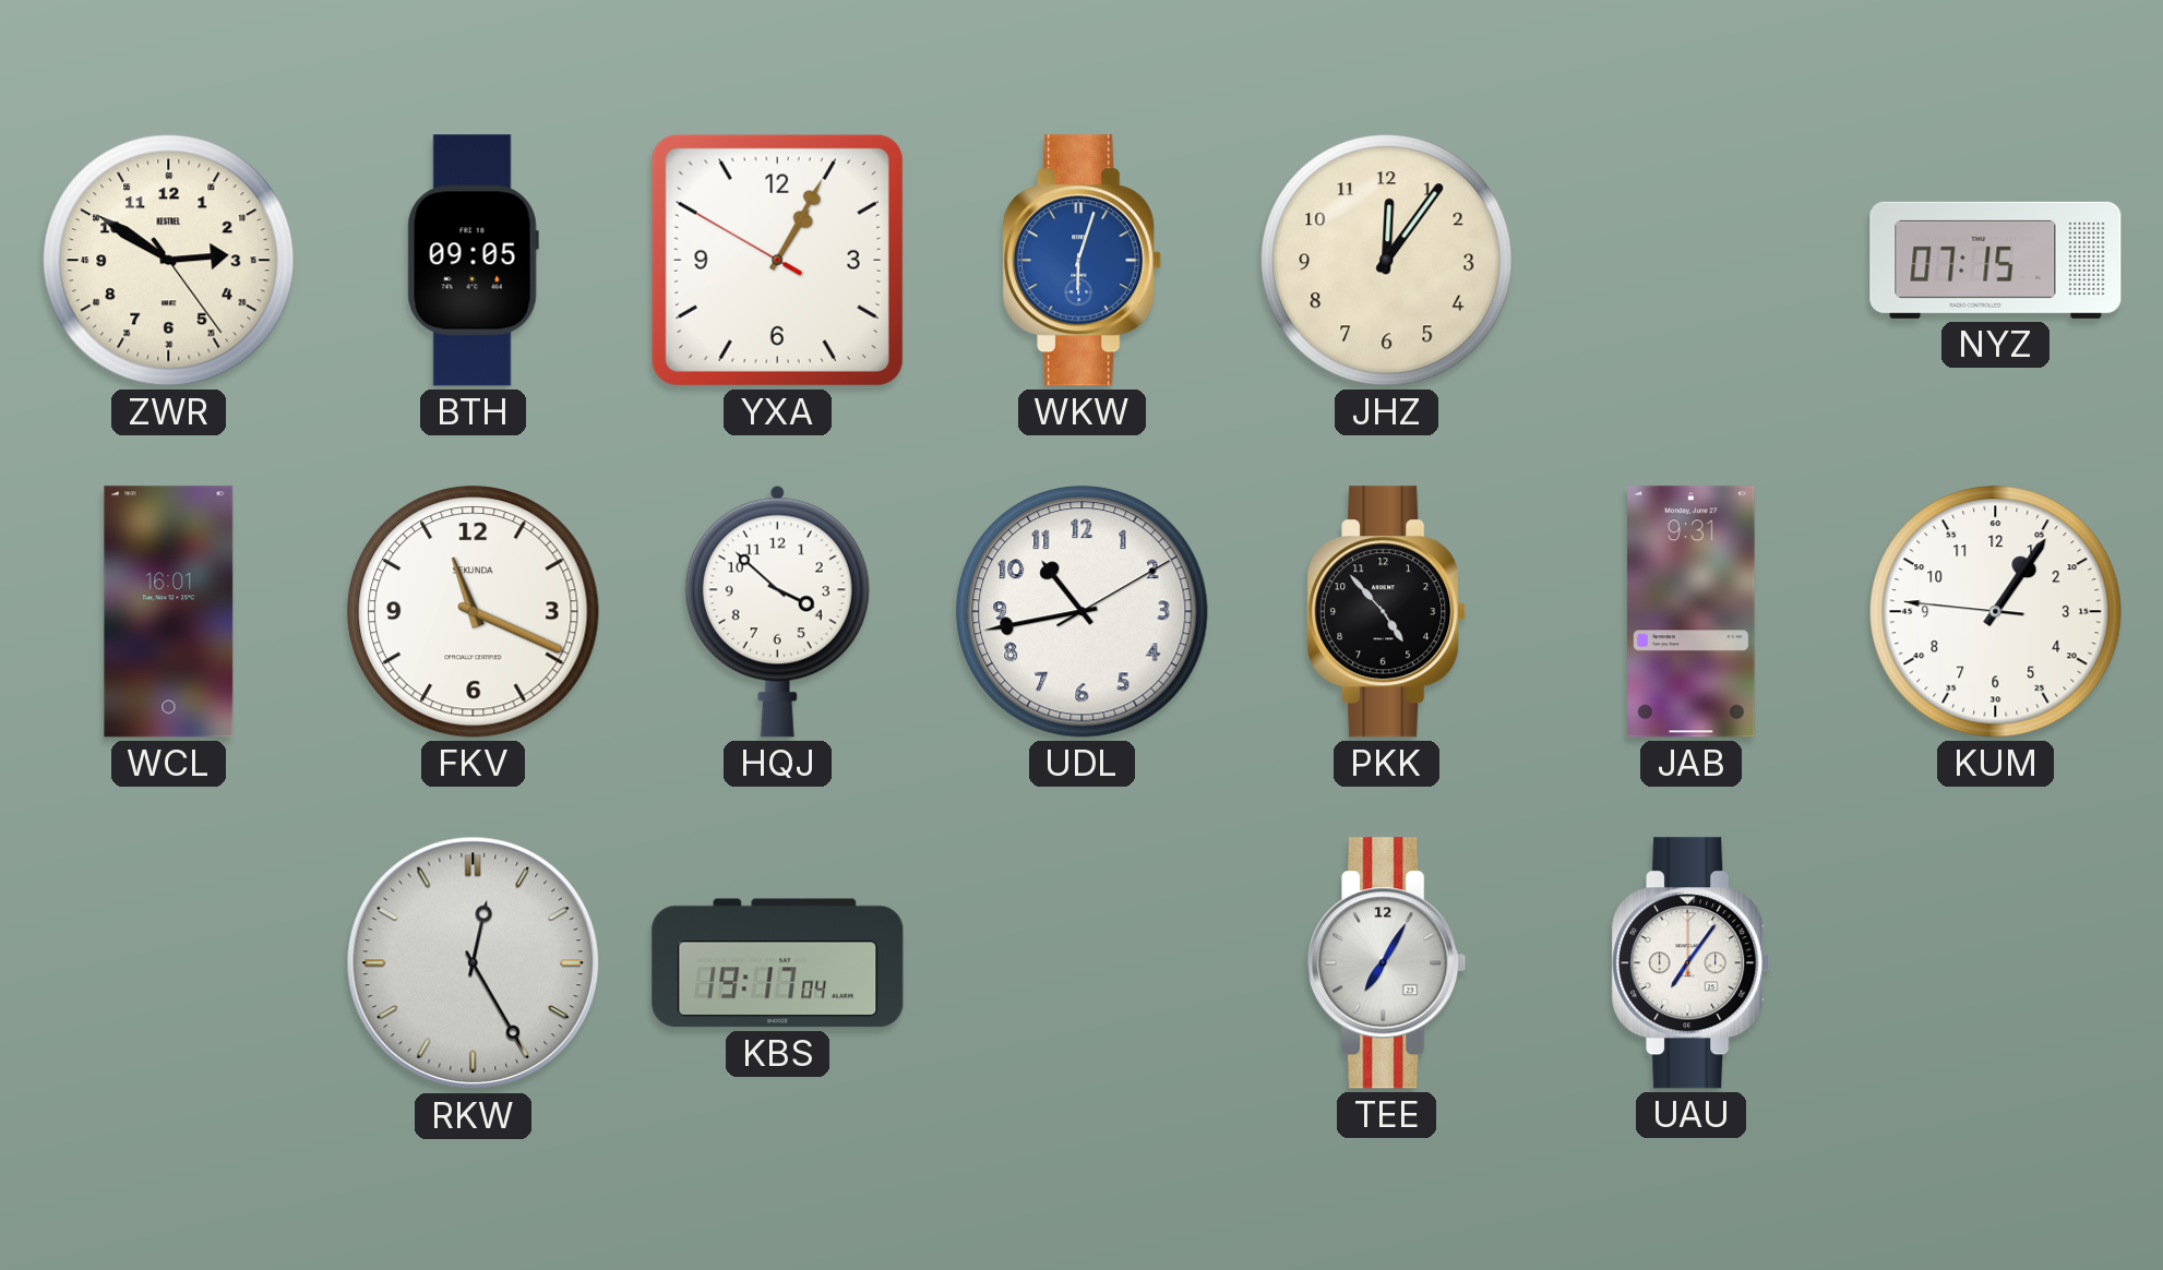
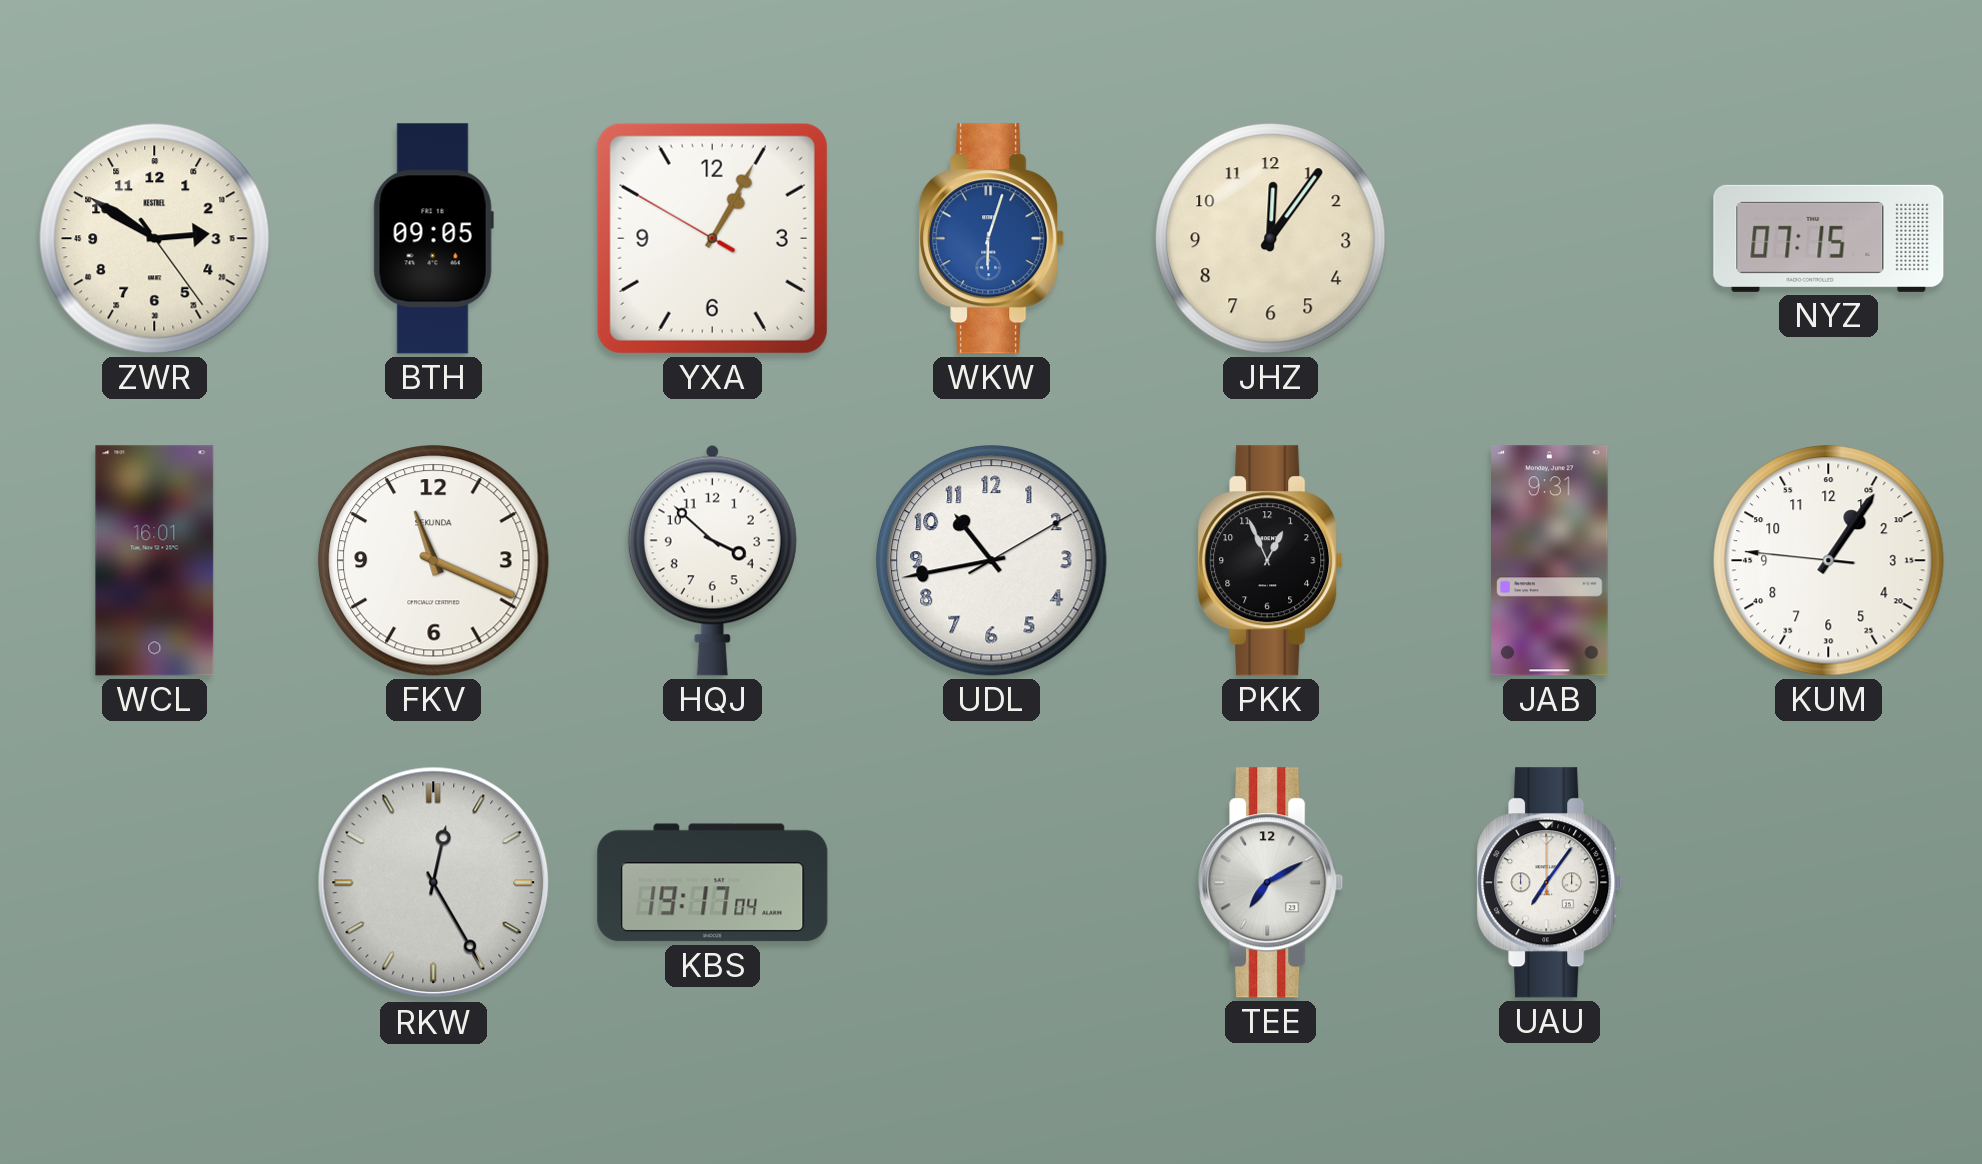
PKK: 4:53 -> 12:56 (1271, 561)
TEE: 7:05 -> 7:10 (1271, 883)
